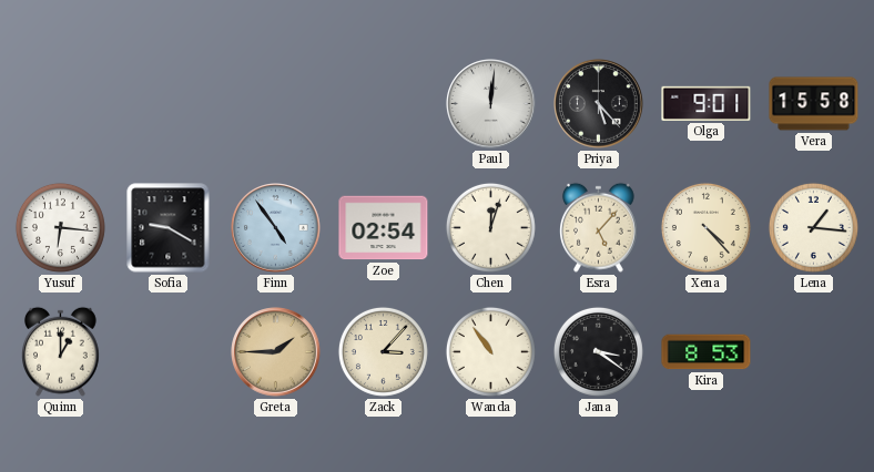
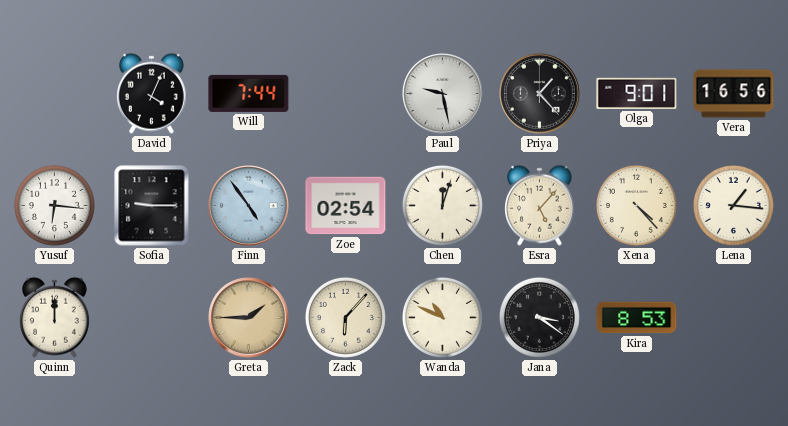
David: none -> 4:04 (152, 93)
Will: none -> 7:44 (249, 93)
Paul: 12:01 -> 9:28 (443, 94)
Priya: 5:23 -> 1:23 (540, 94)
Vera: 15:58 -> 16:56 (734, 94)
Sofia: 9:20 -> 9:15 (152, 206)
Quinn: 1:00 -> 12:00 (55, 317)
Zack: 3:07 -> 6:07 (345, 317)
Wanda: 10:54 -> 10:49 (442, 317)
